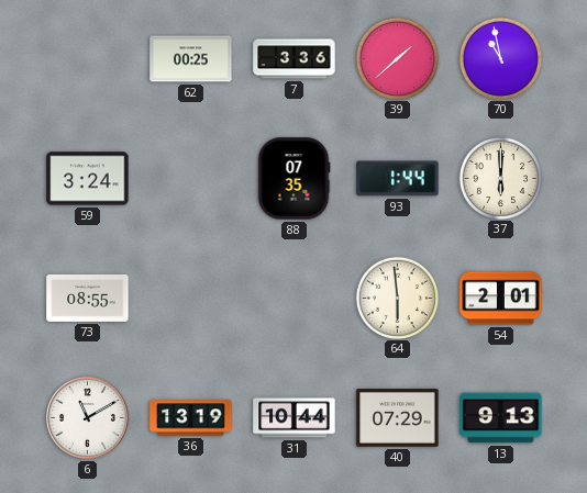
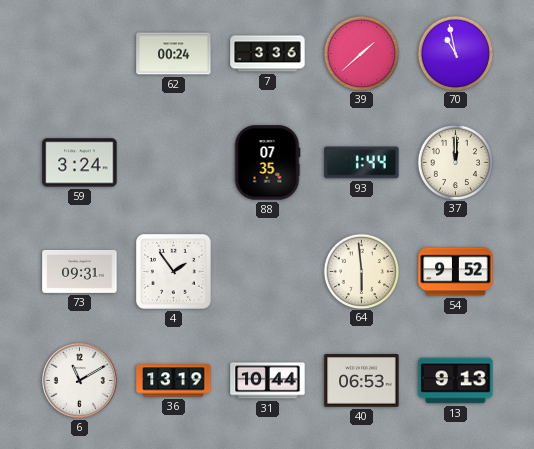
62: 00:25 -> 00:24 (174, 54)
37: 6:00 -> 12:00 (455, 162)
73: 08:55 -> 09:31 (80, 271)
4: none -> 1:54 (173, 271)
54: 2:01 -> 9:52 (456, 272)
40: 07:29 -> 06:53 (362, 381)
